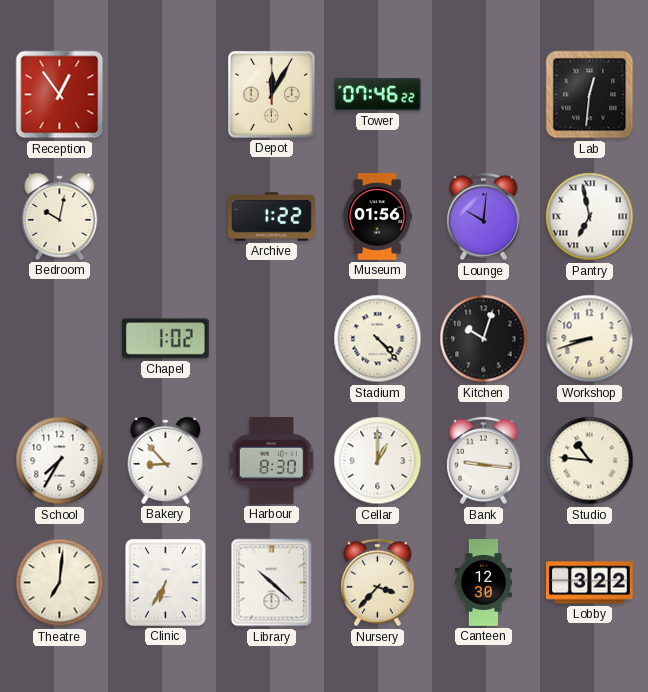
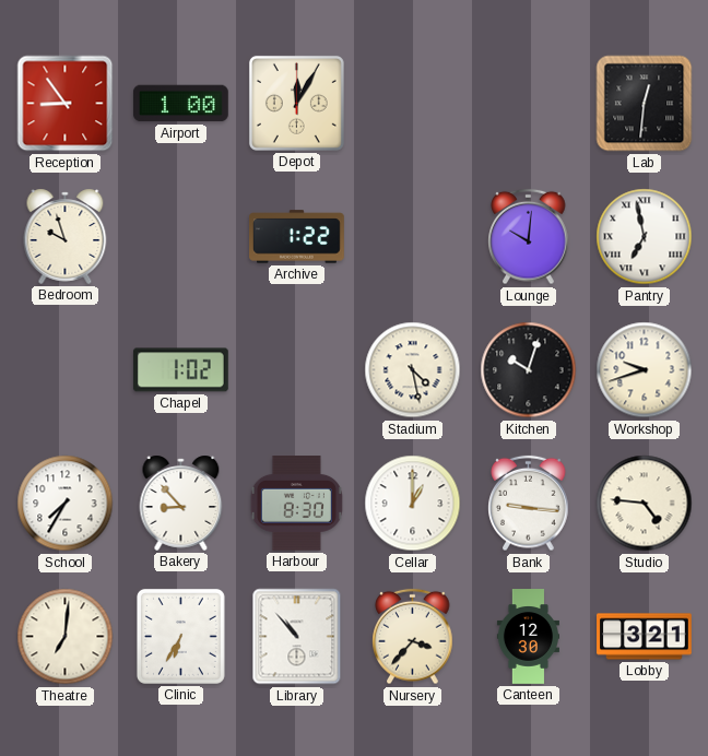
Reception: 12:54 -> 8:54 (66, 104)
Airport: none -> 1:00 (180, 104)
Tower: 07:46 -> none (377, 95)
Bedroom: 10:02 -> 9:57 (66, 236)
Museum: 01:56 -> none (377, 217)
Stadium: 4:23 -> 4:28 (413, 370)
Workshop: 8:42 -> 9:42 (645, 370)
Studio: 10:46 -> 4:46 (645, 504)
Library: 10:22 -> 10:53 (297, 637)
Lobby: 3:22 -> 3:21 (645, 637)
